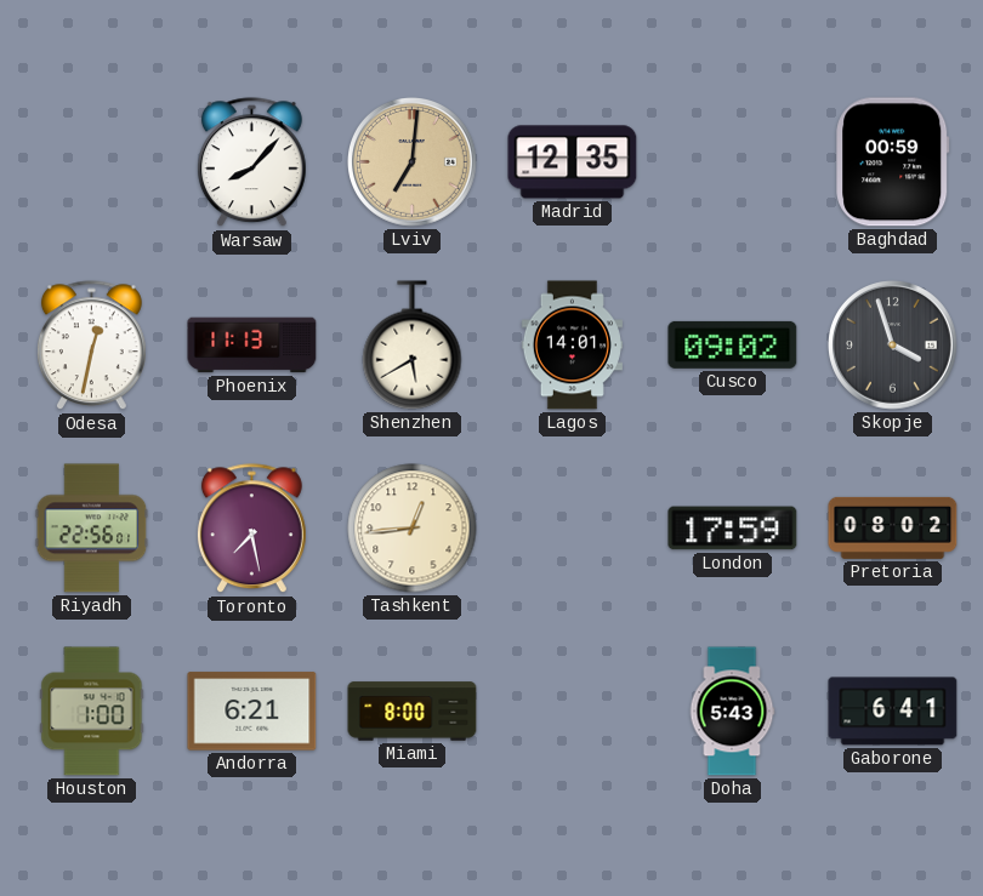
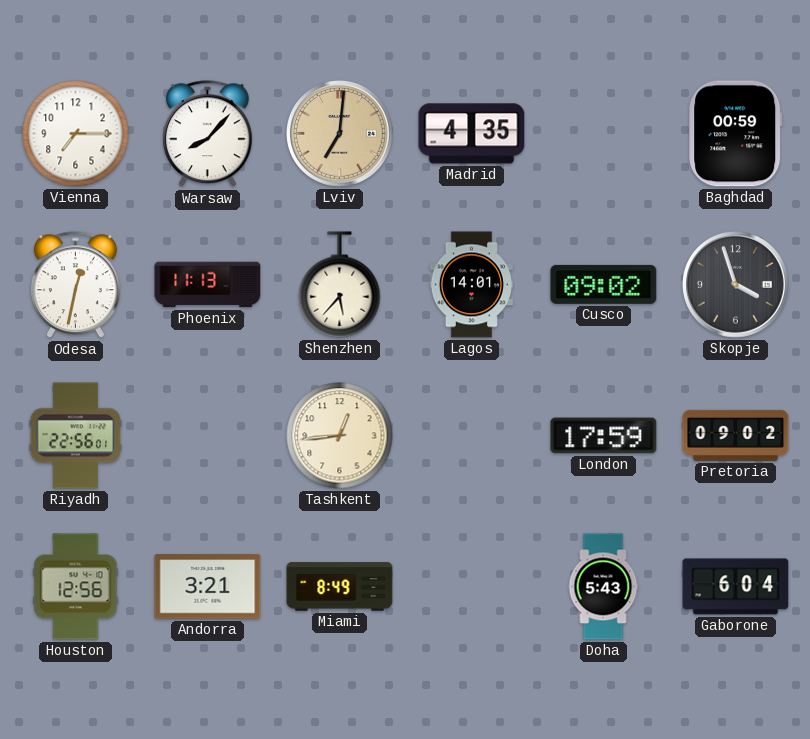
Vienna: none -> 7:15 (76, 134)
Madrid: 12:35 -> 4:35 (472, 134)
Shenzhen: 5:40 -> 5:37 (340, 285)
Toronto: 7:28 -> none (251, 529)
Pretoria: 08:02 -> 09:02 (736, 435)
Houston: 1:00 -> 12:56 (76, 587)
Andorra: 6:21 -> 3:21 (208, 587)
Miami: 8:00 -> 8:49 (340, 587)
Gaborone: 6:41 -> 6:04 (736, 587)
